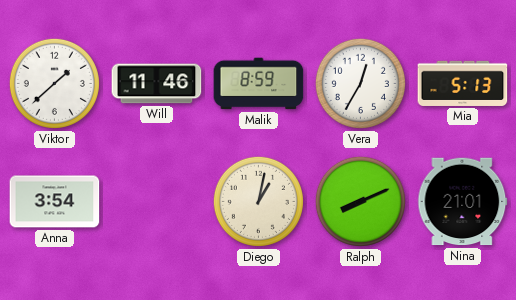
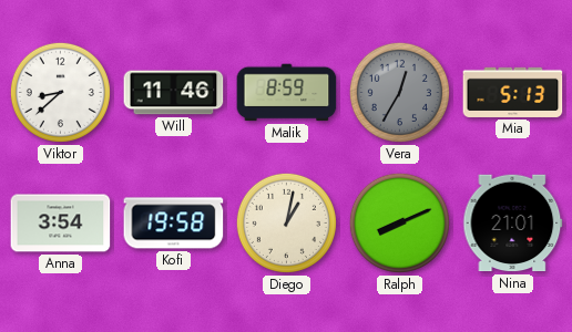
Viktor: 1:38 -> 8:38 (60, 92)
Vera dial: white -> grey (399, 92)
Kofi: none -> 19:58 (174, 224)
